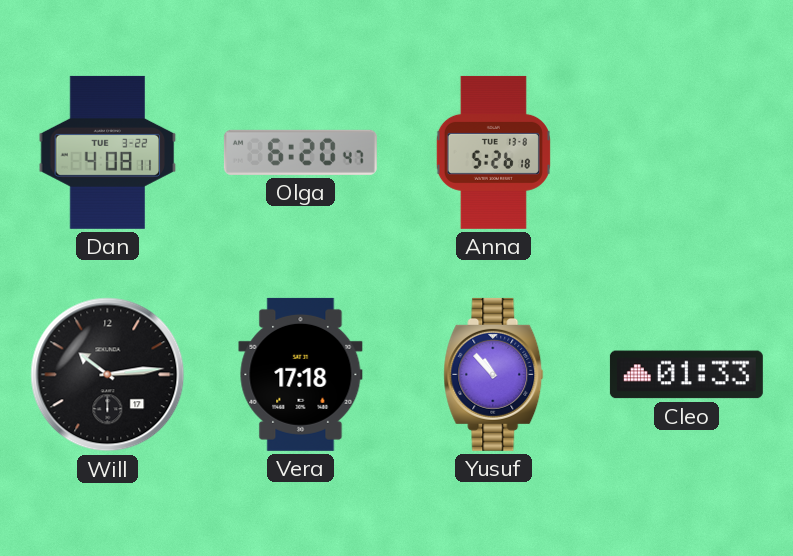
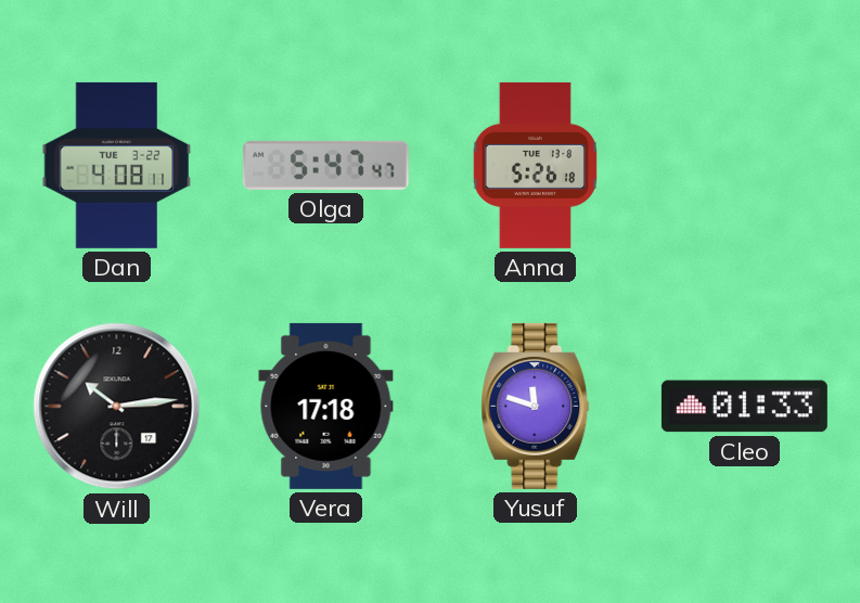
Olga: 6:20 -> 5:47 (325, 165)
Yusuf: 10:53 -> 11:48 (536, 406)
